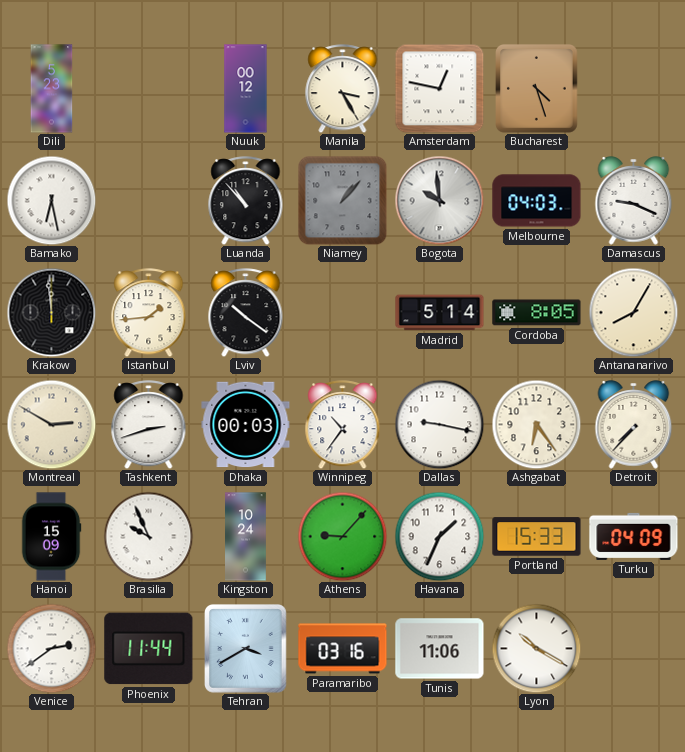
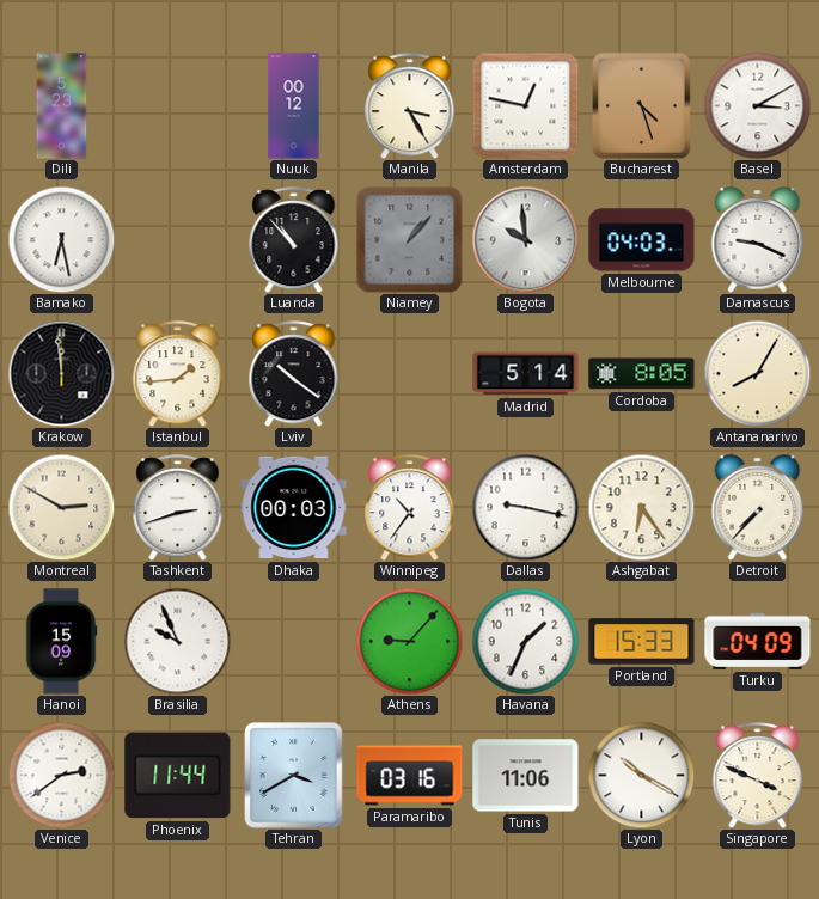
Basel: none -> 3:10 (757, 105)
Kingston: 10:24 -> none (246, 537)
Singapore: none -> 3:49 (758, 776)
